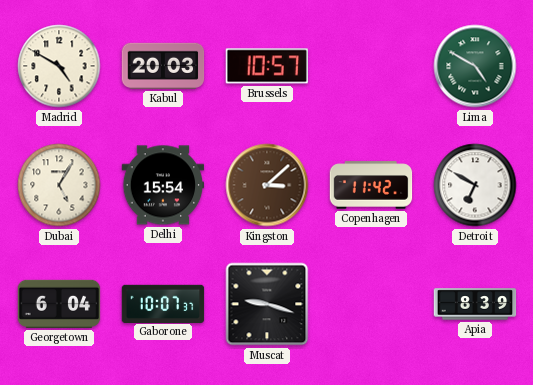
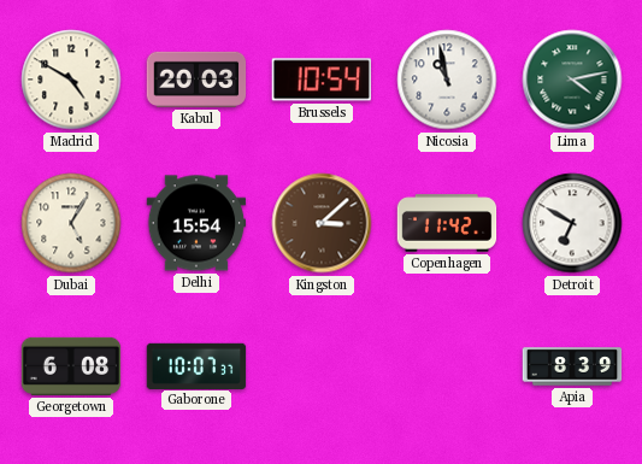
Brussels: 10:57 -> 10:54 (320, 80)
Nicosia: none -> 10:58 (447, 80)
Lima: 4:50 -> 4:13 (572, 80)
Georgetown: 6:04 -> 6:08 (71, 366)
Muscat: 9:18 -> none (267, 304)
